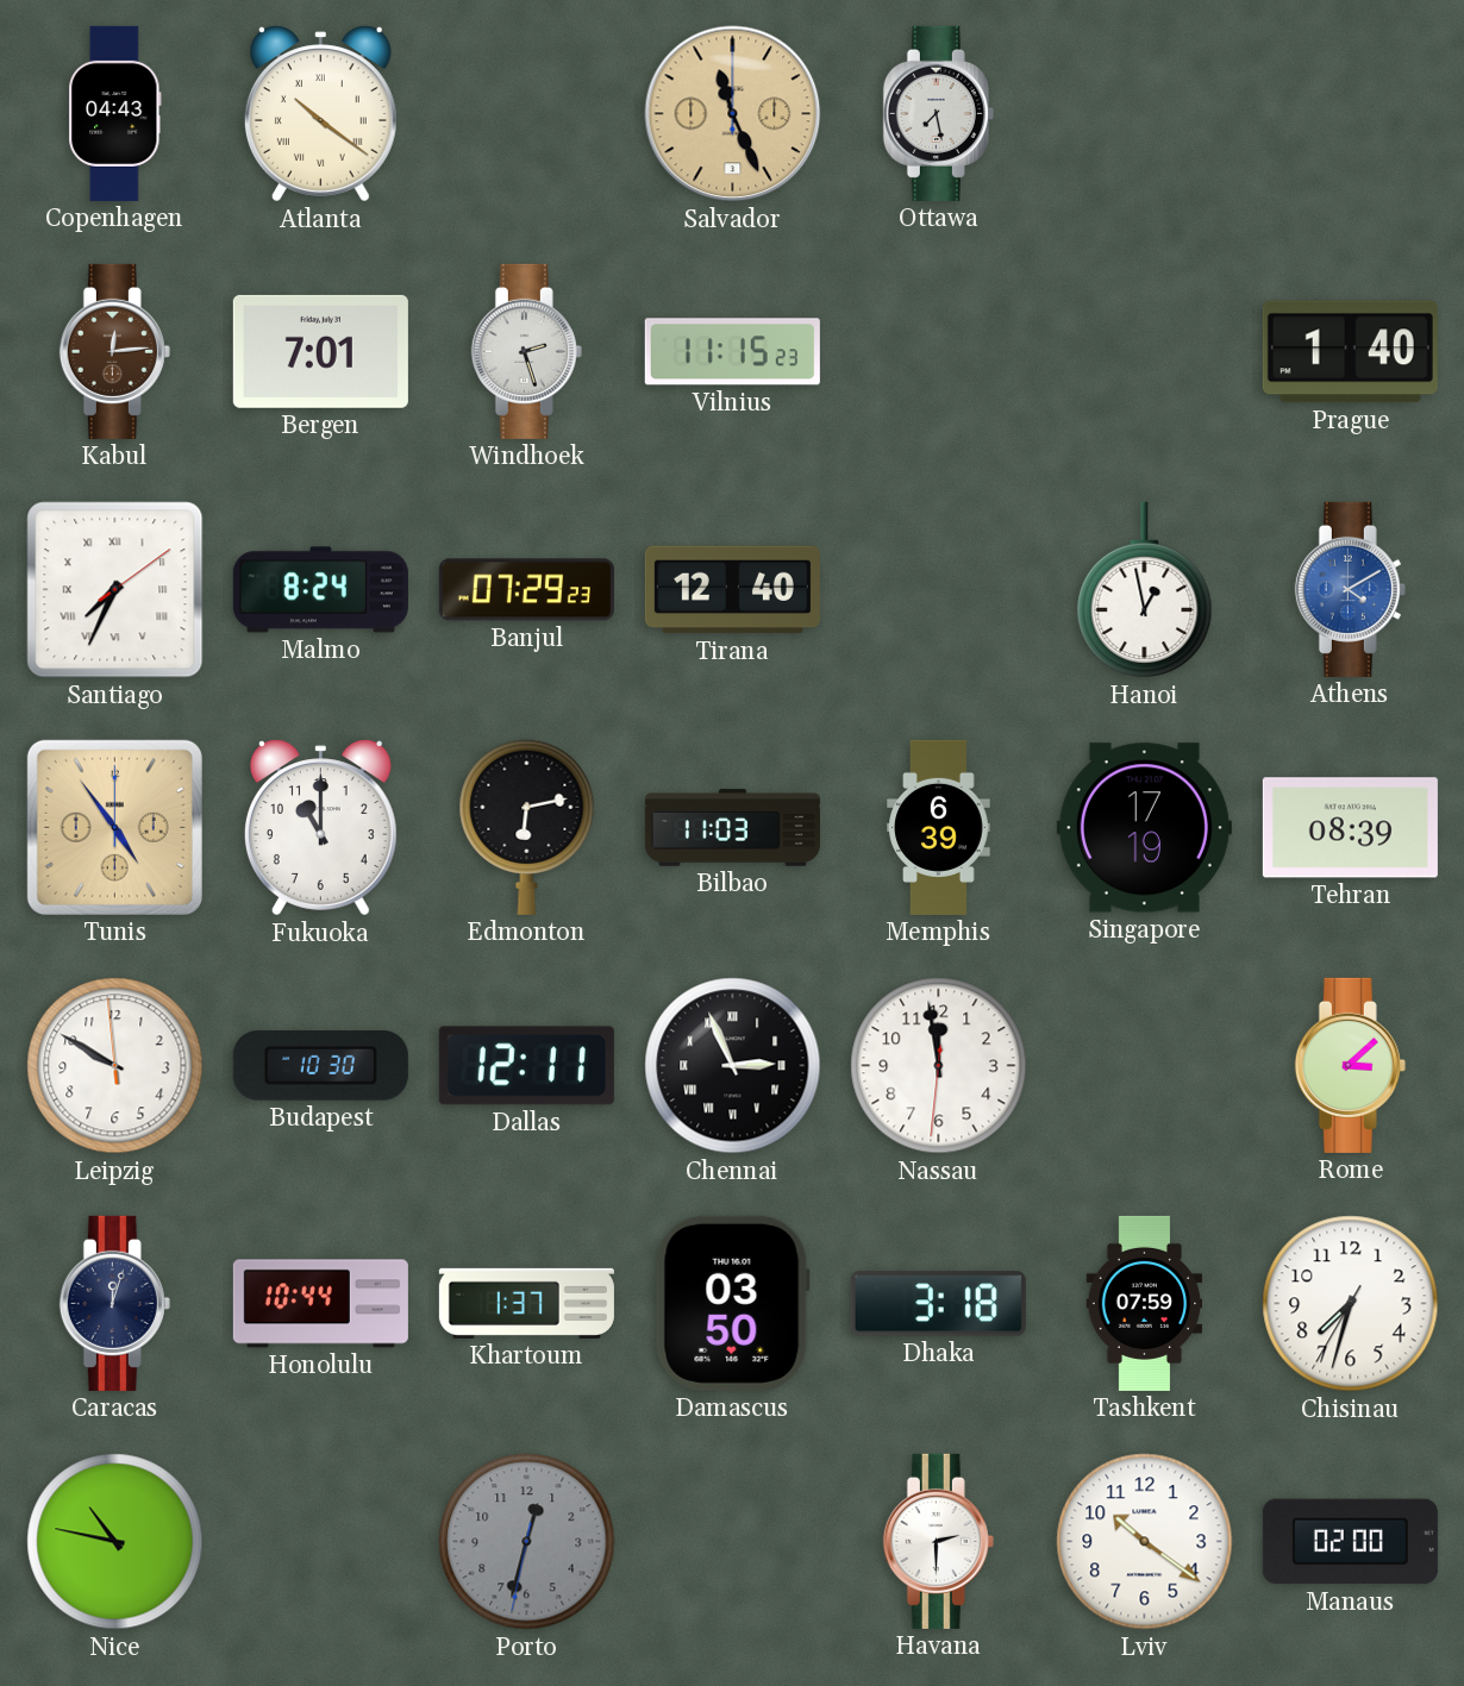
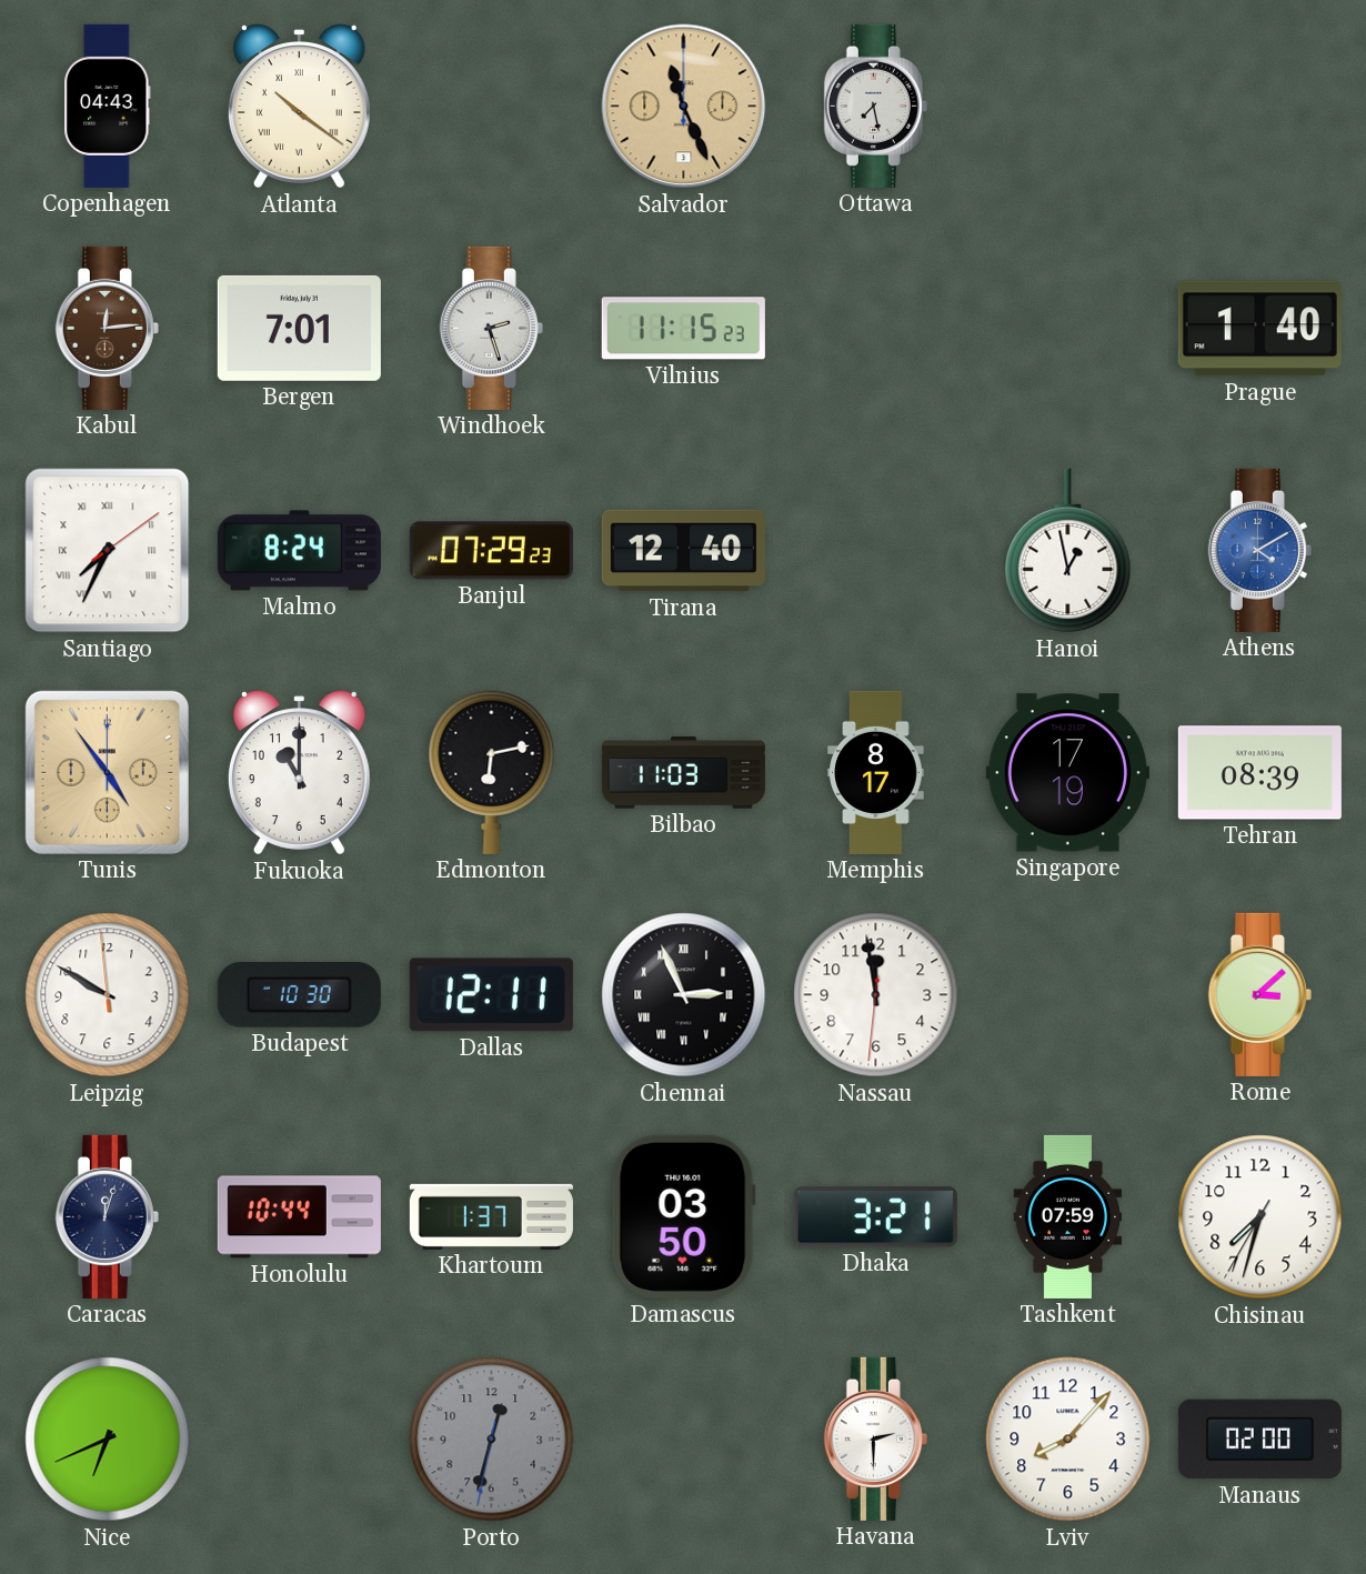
Memphis: 6:39 -> 8:17 (876, 772)
Dhaka: 3:18 -> 3:21 (875, 1217)
Nice: 10:47 -> 6:41 (108, 1440)
Lviv: 10:21 -> 8:07 (1068, 1440)
